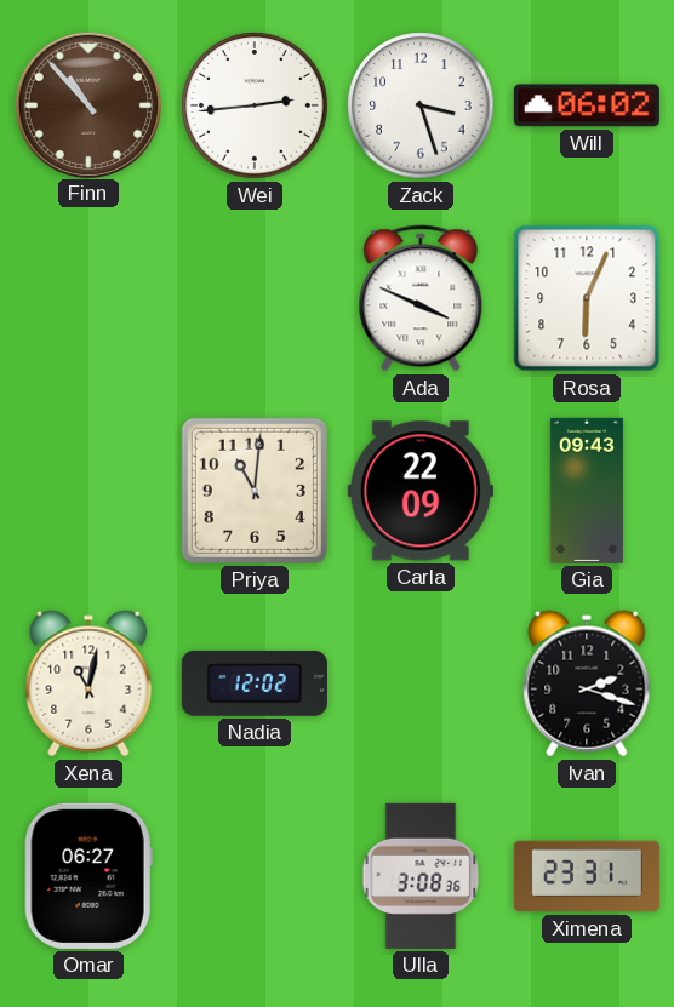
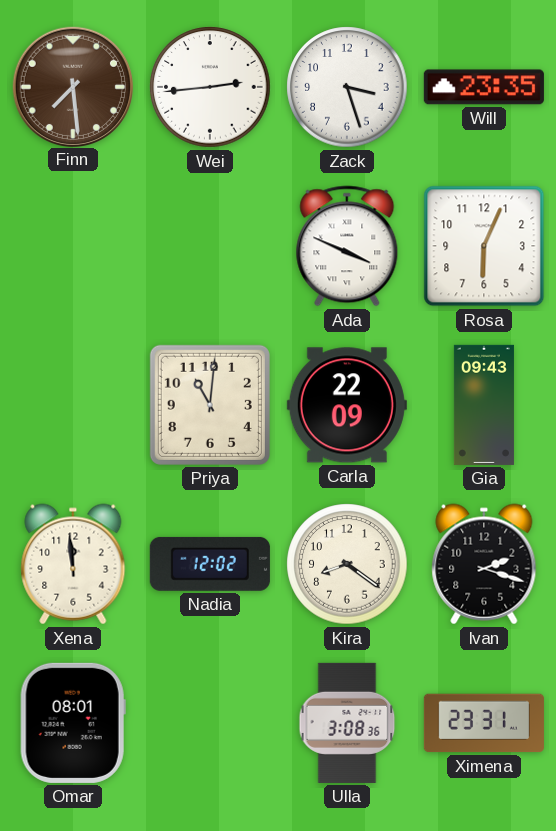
Finn: 10:53 -> 7:29 (72, 86)
Will: 06:02 -> 23:35 (484, 87)
Xena: 11:02 -> 11:59 (73, 564)
Kira: none -> 8:21 (347, 564)
Omar: 06:27 -> 08:01 (73, 723)
